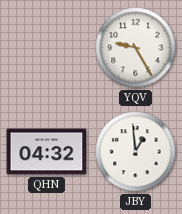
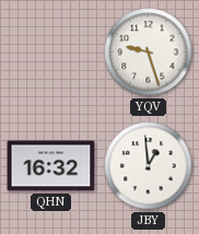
YQV: 9:25 -> 9:27 (149, 52)
QHN: 04:32 -> 16:32 (51, 166)
